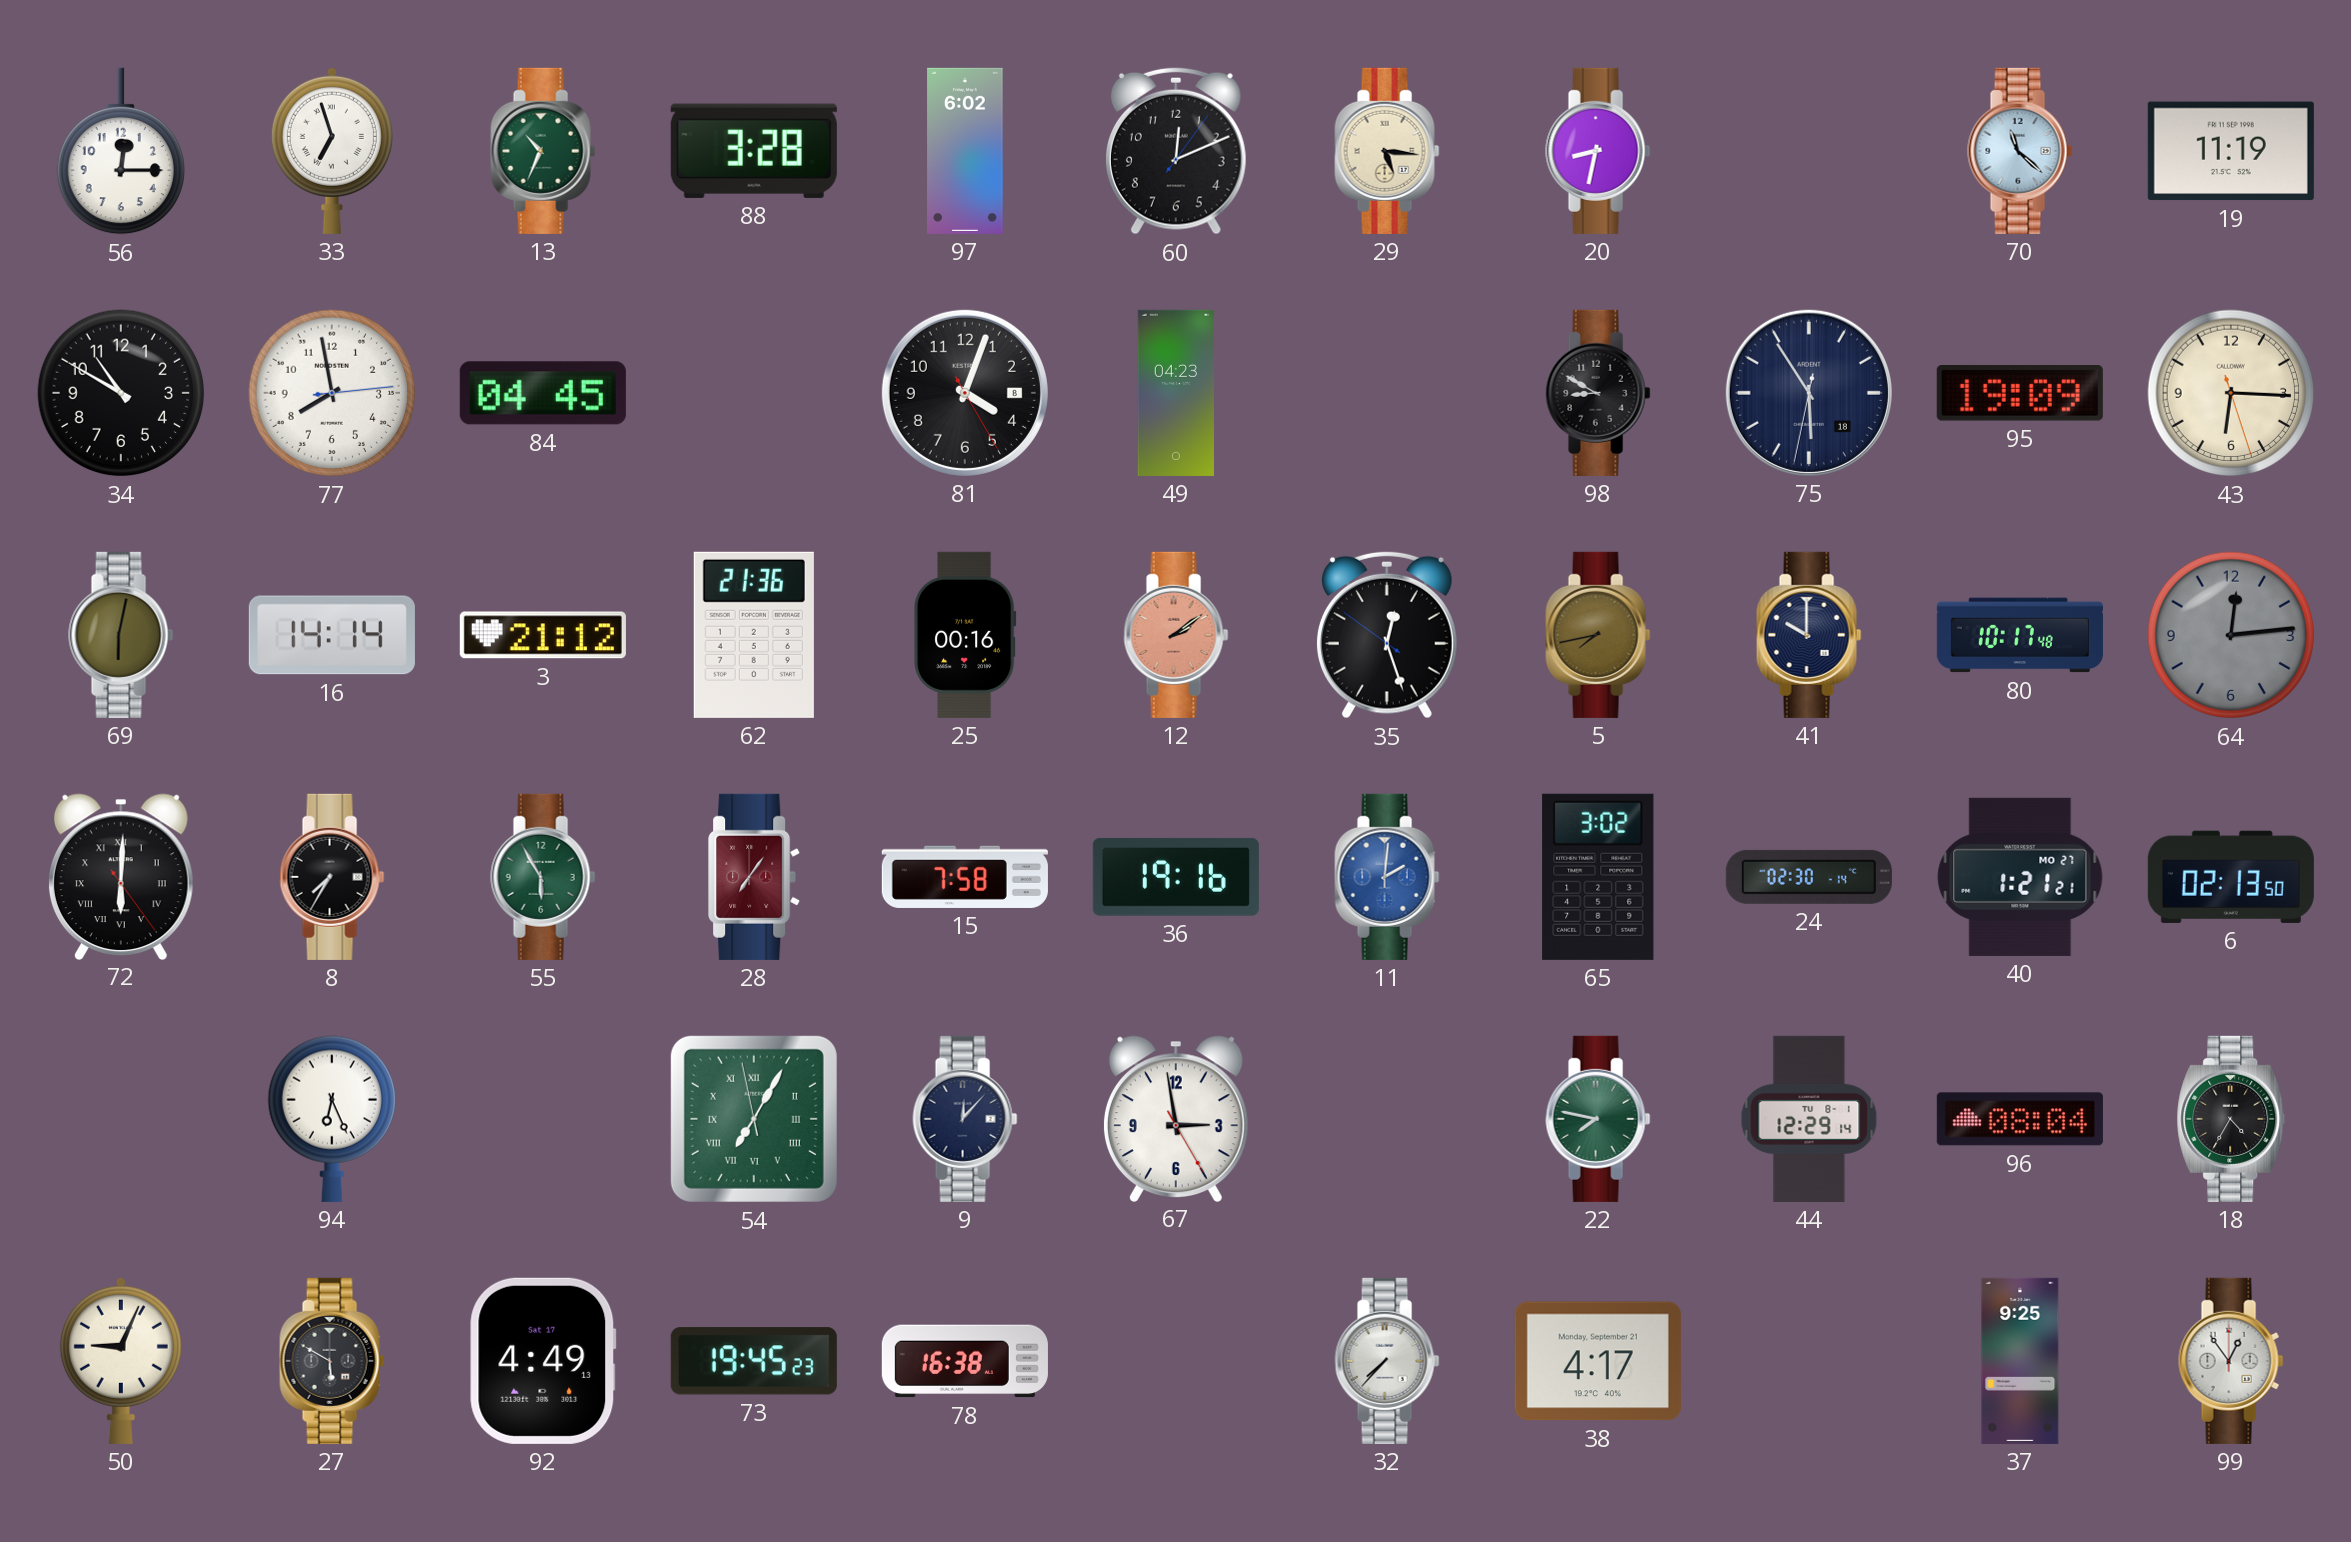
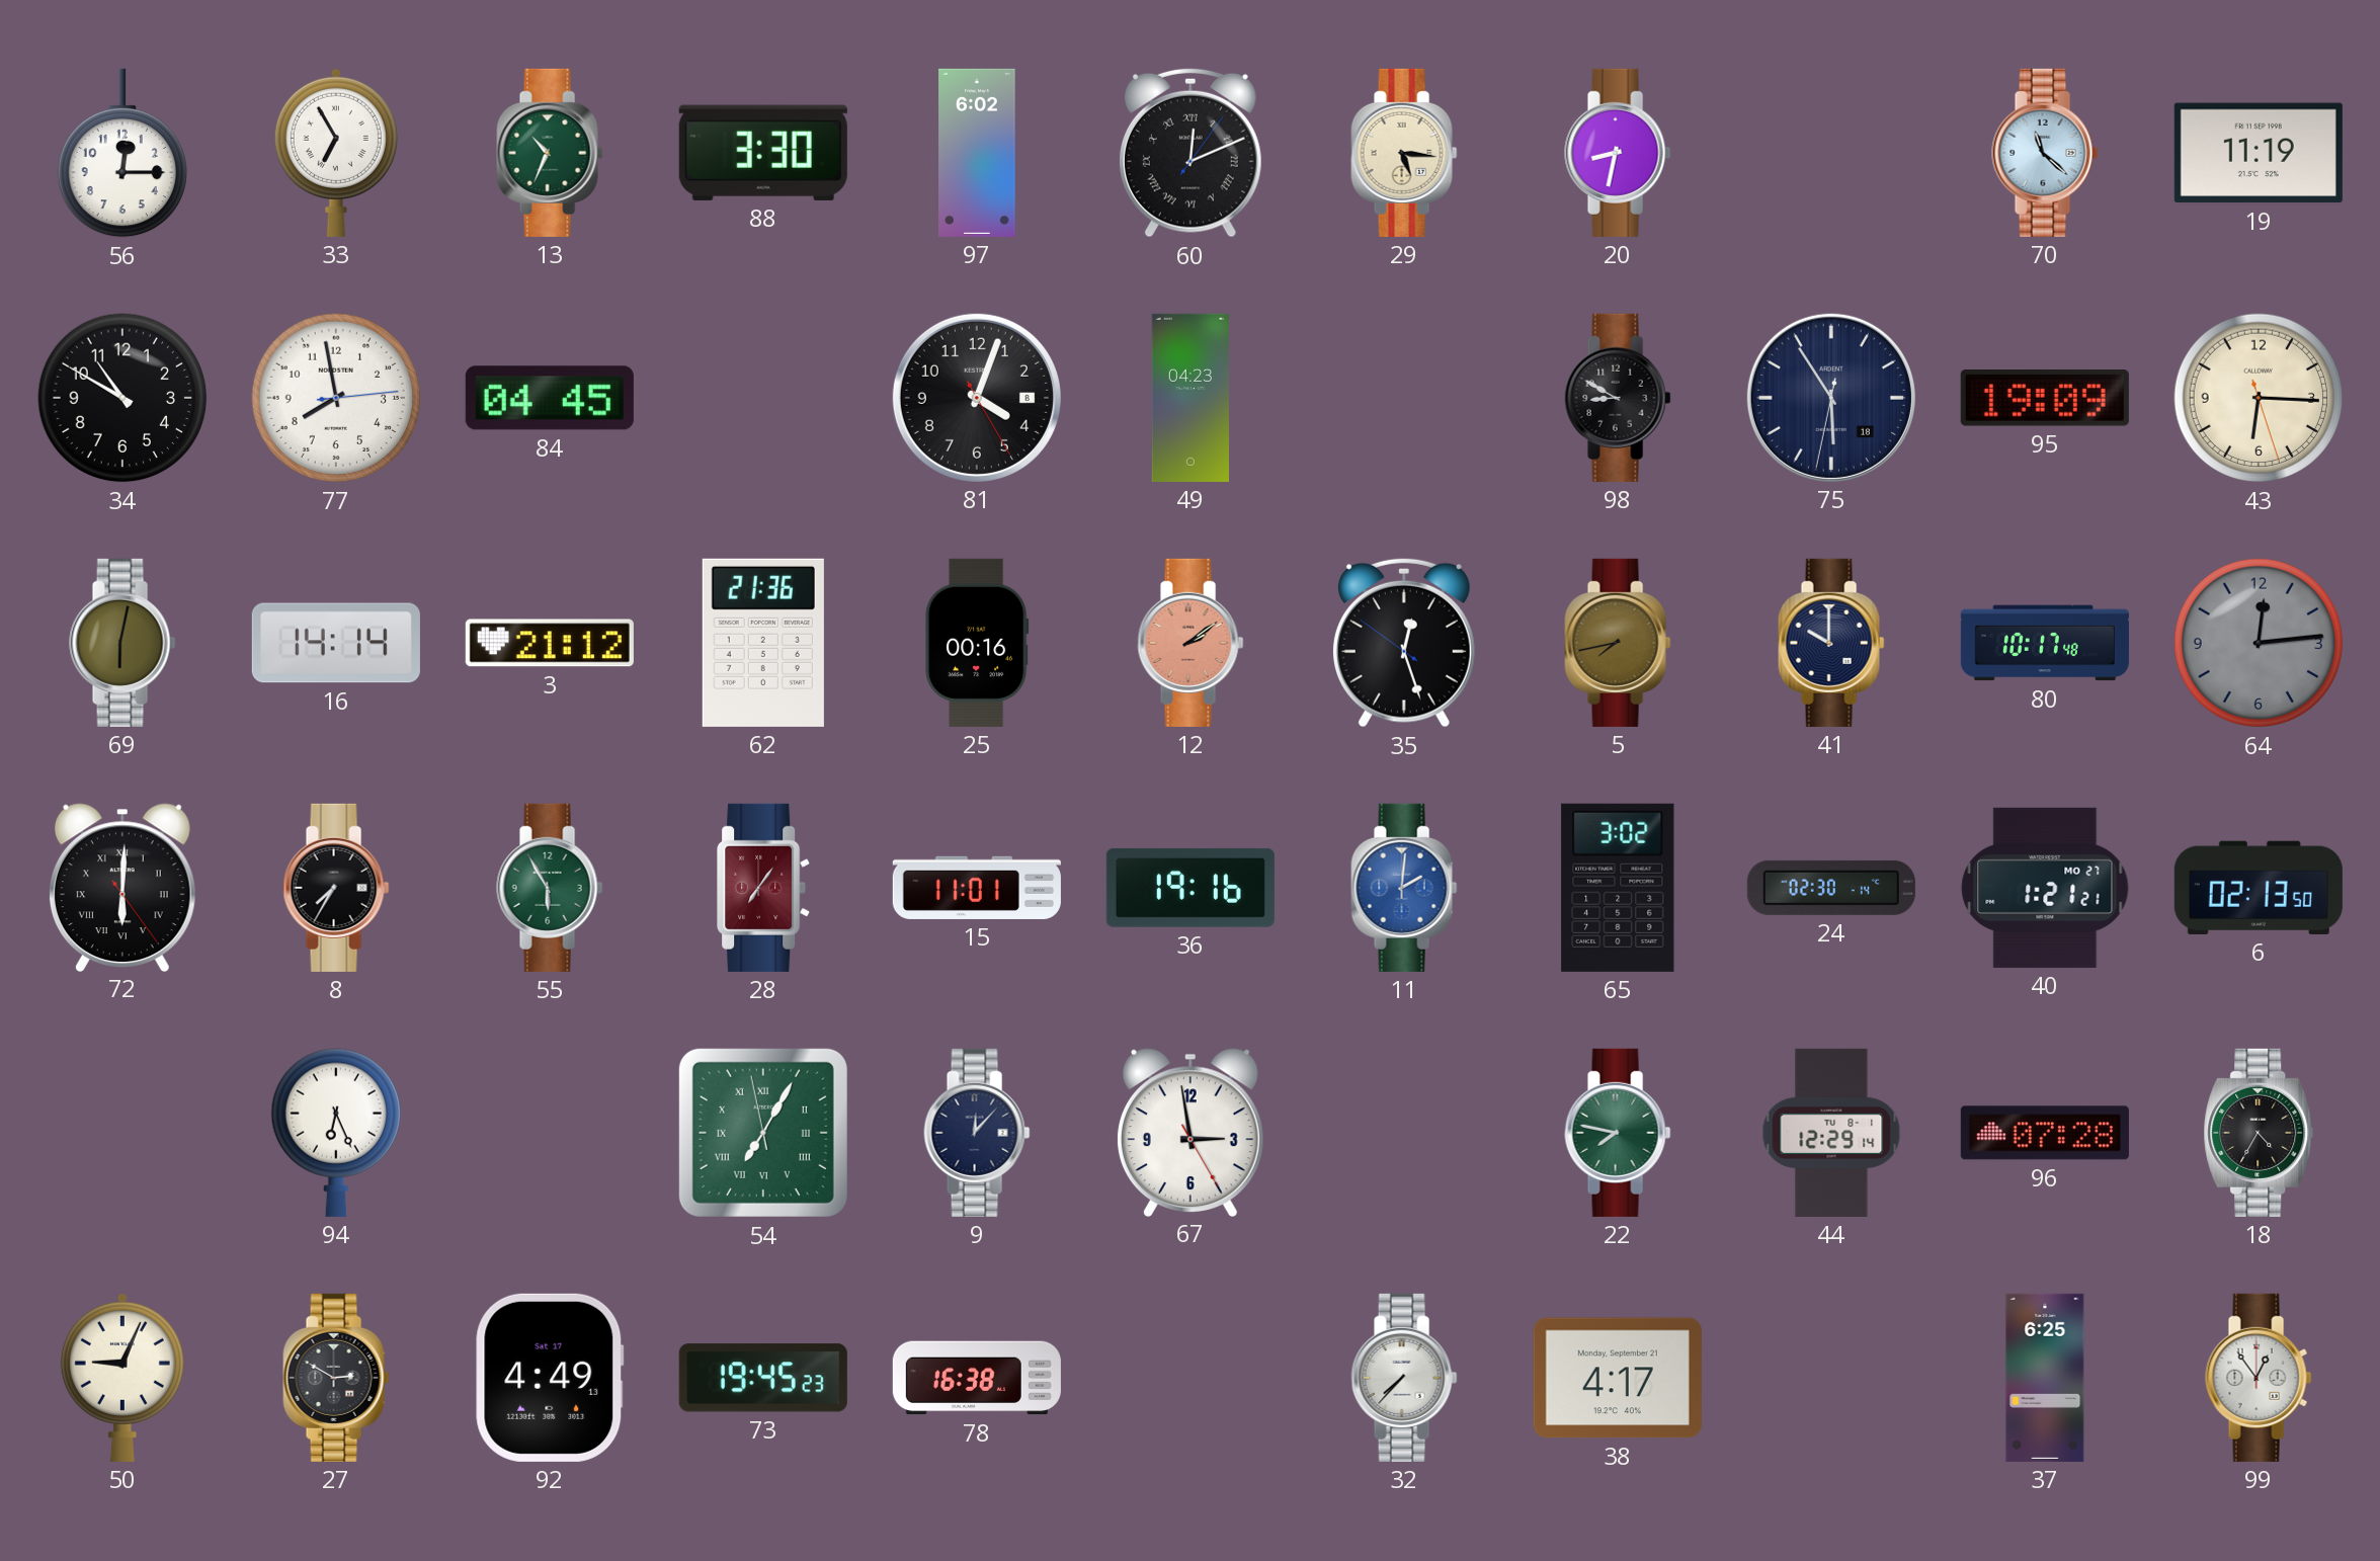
33: 6:57 -> 6:55 (336, 152)
88: 3:28 -> 3:30 (763, 153)
60 numerals: Arabic -> Roman (1191, 153)
15: 7:58 -> 11:01 (977, 888)
96: 08:04 -> 07:28 (2045, 1133)
27: 5:50 -> 2:50 (336, 1378)
37: 9:25 -> 6:25 (2045, 1378)
